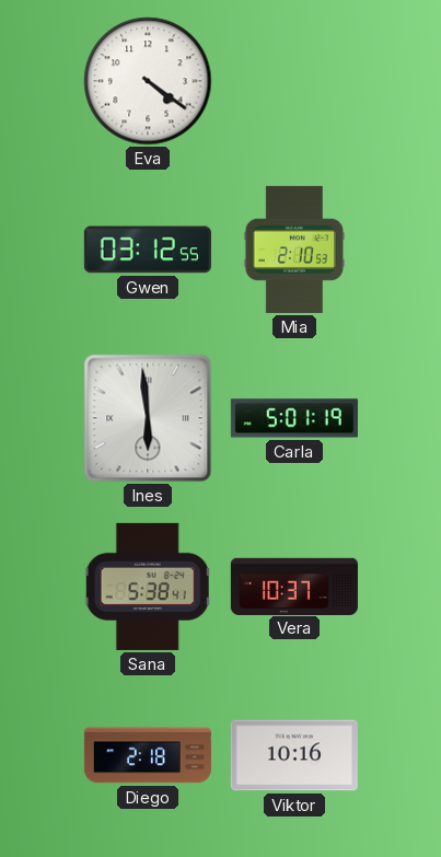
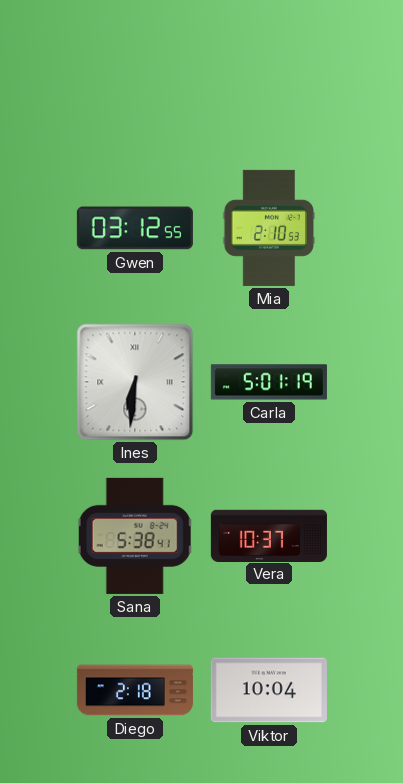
Eva: 4:21 -> none (148, 81)
Ines: 5:59 -> 6:31 (135, 382)
Viktor: 10:16 -> 10:04 (269, 690)
